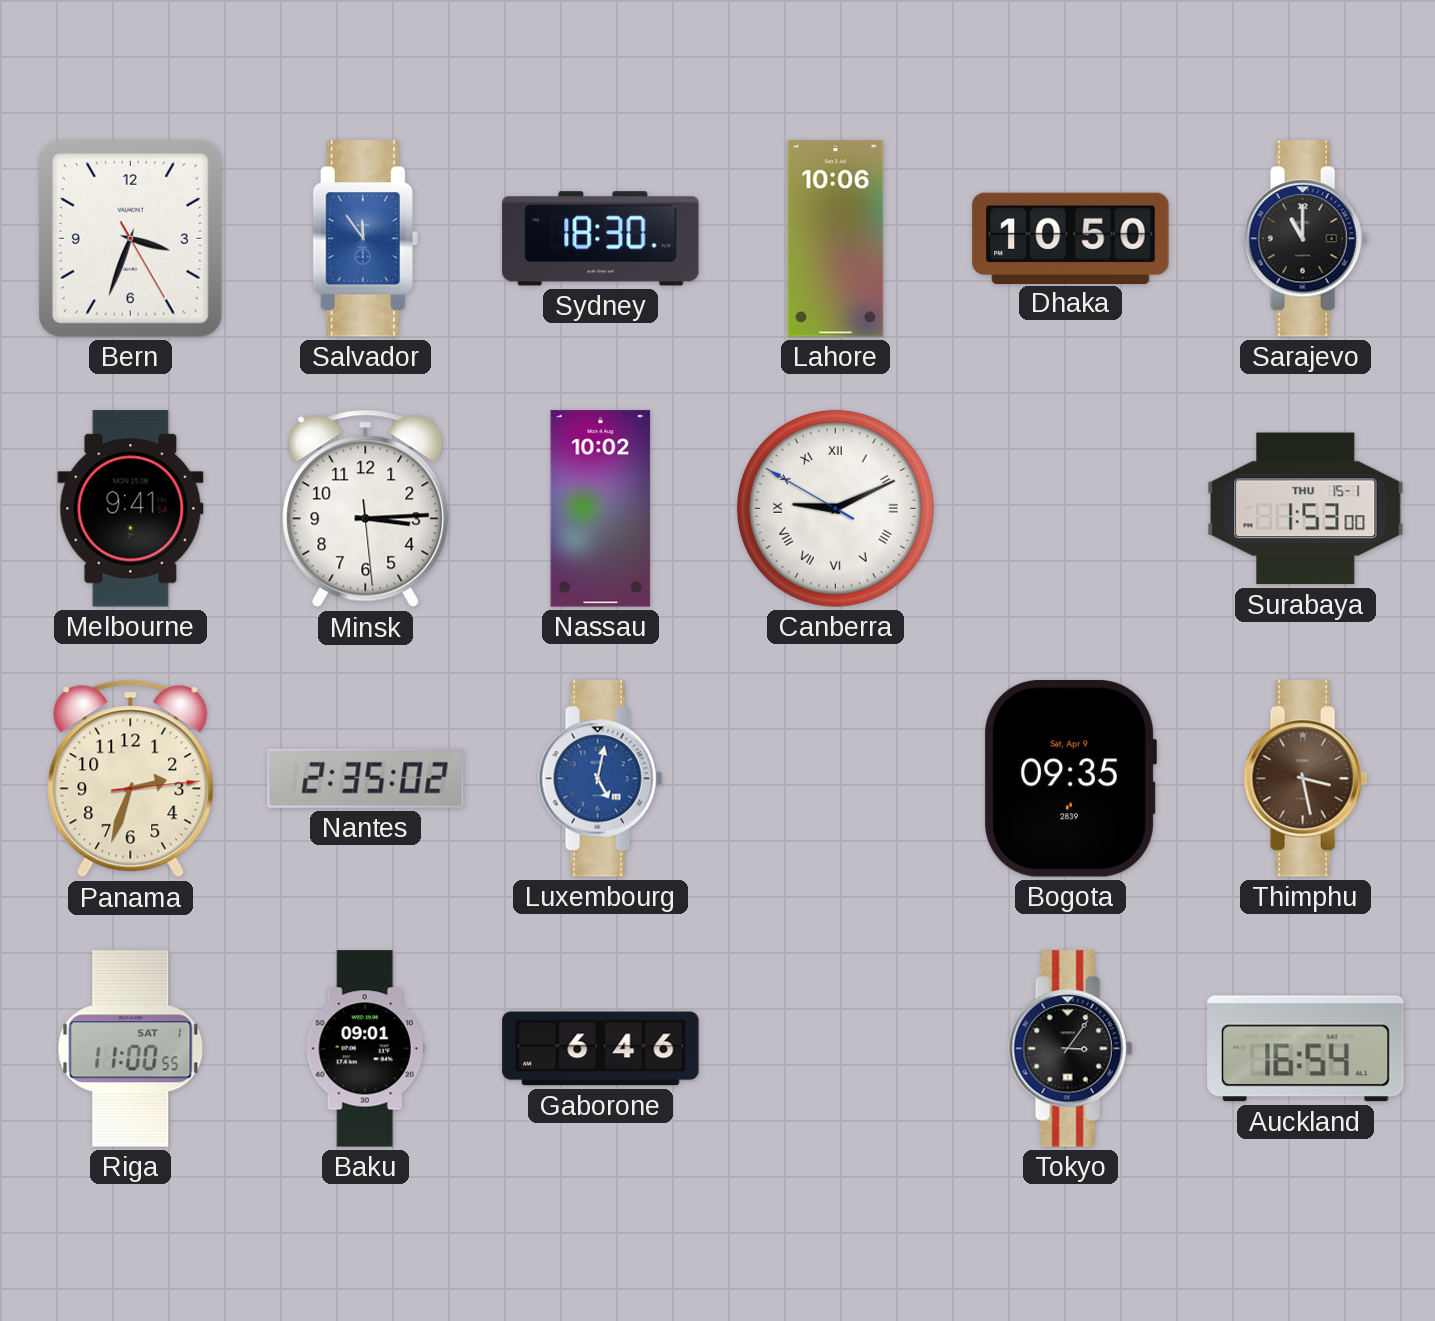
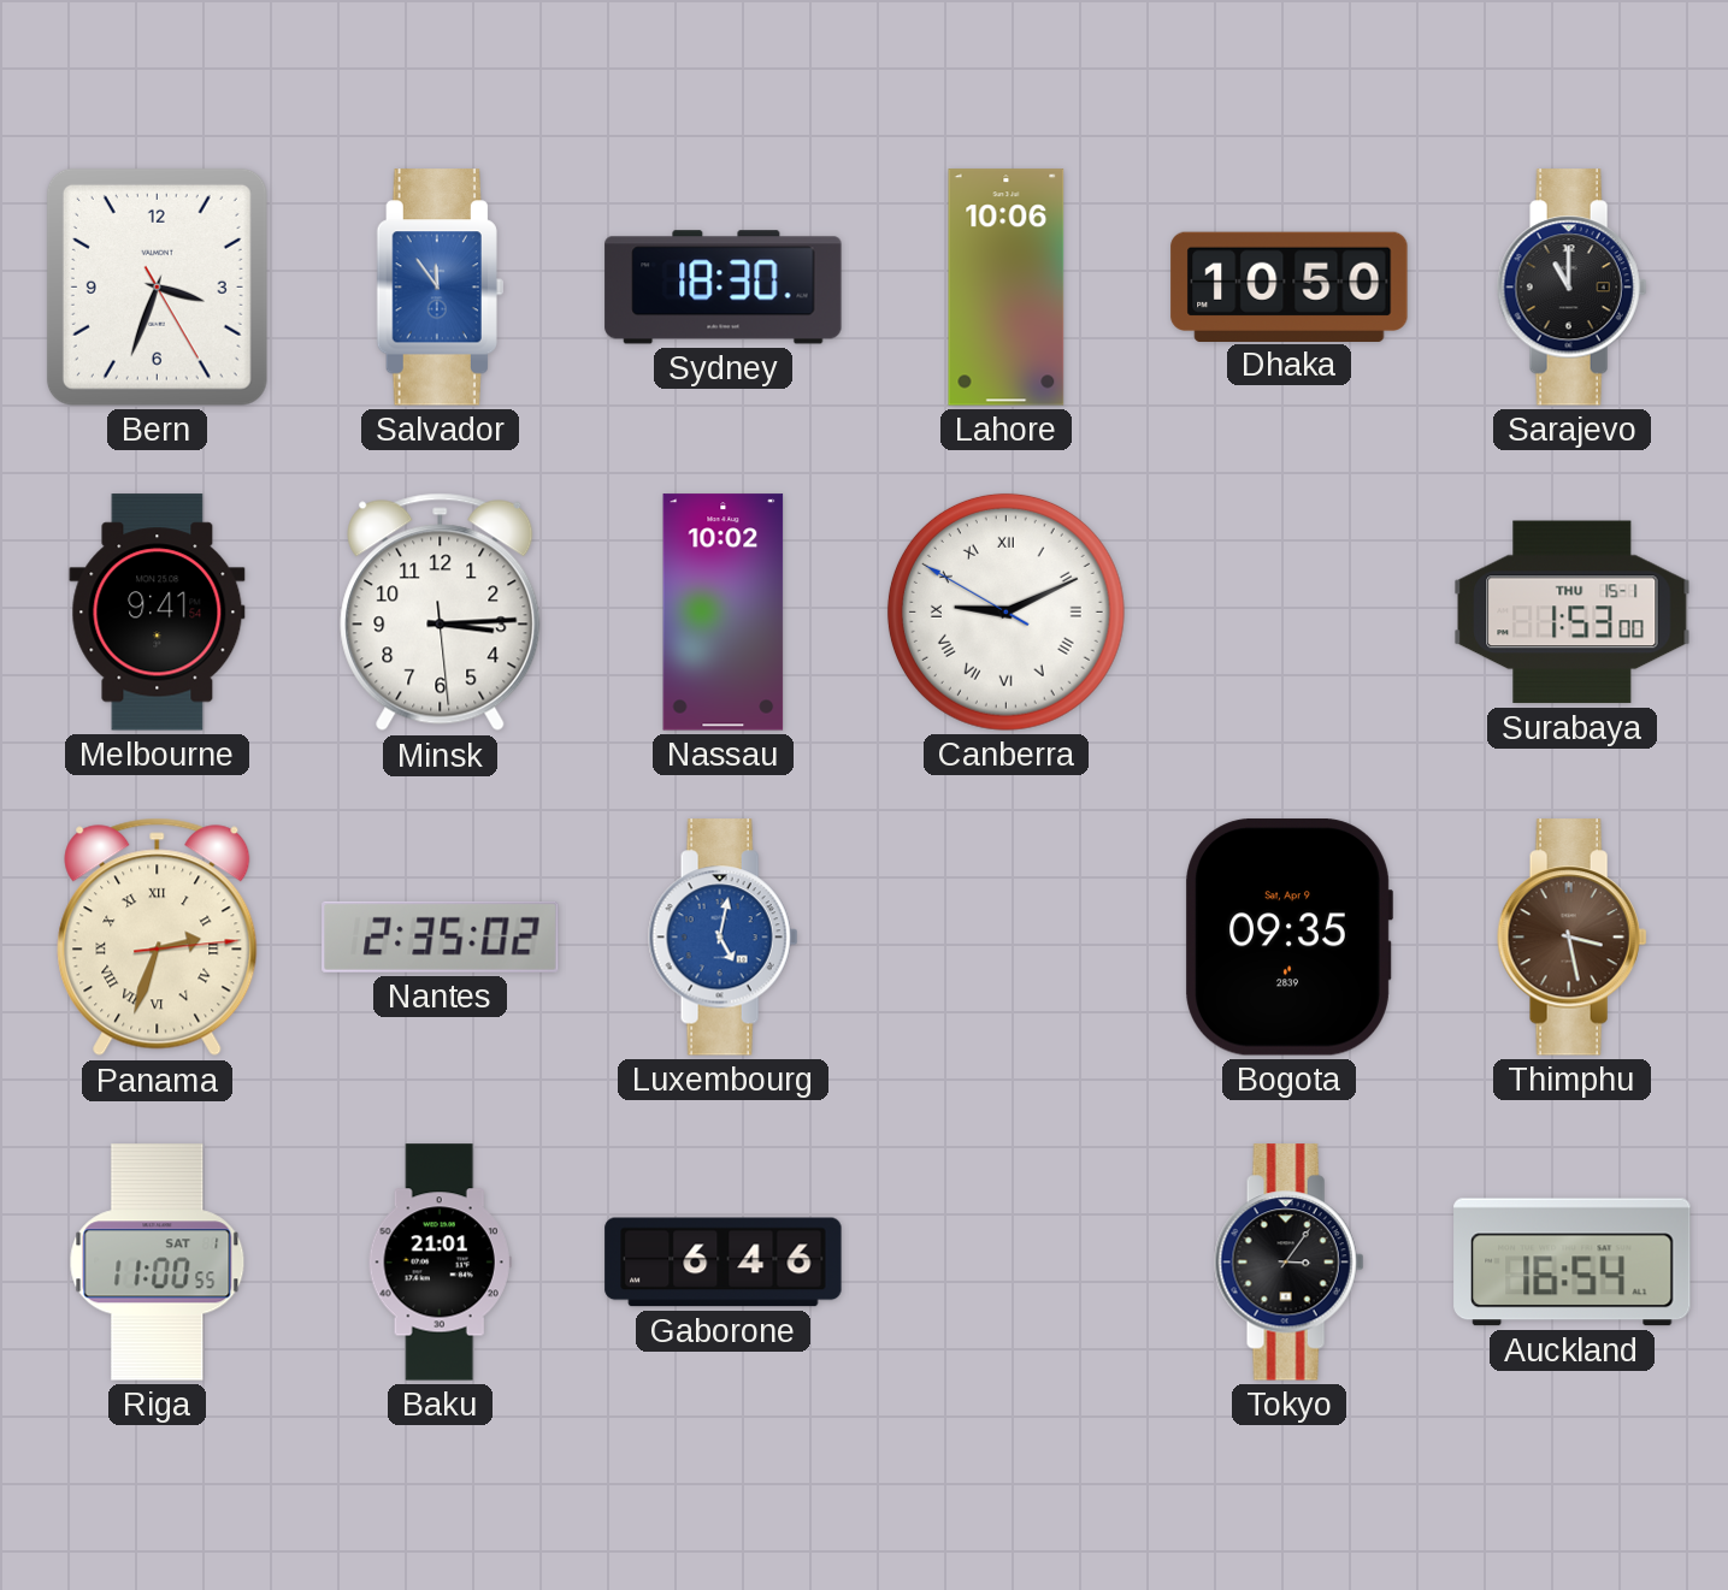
Panama numerals: Arabic -> Roman (158, 938)
Baku: 09:01 -> 21:01 (440, 1263)
